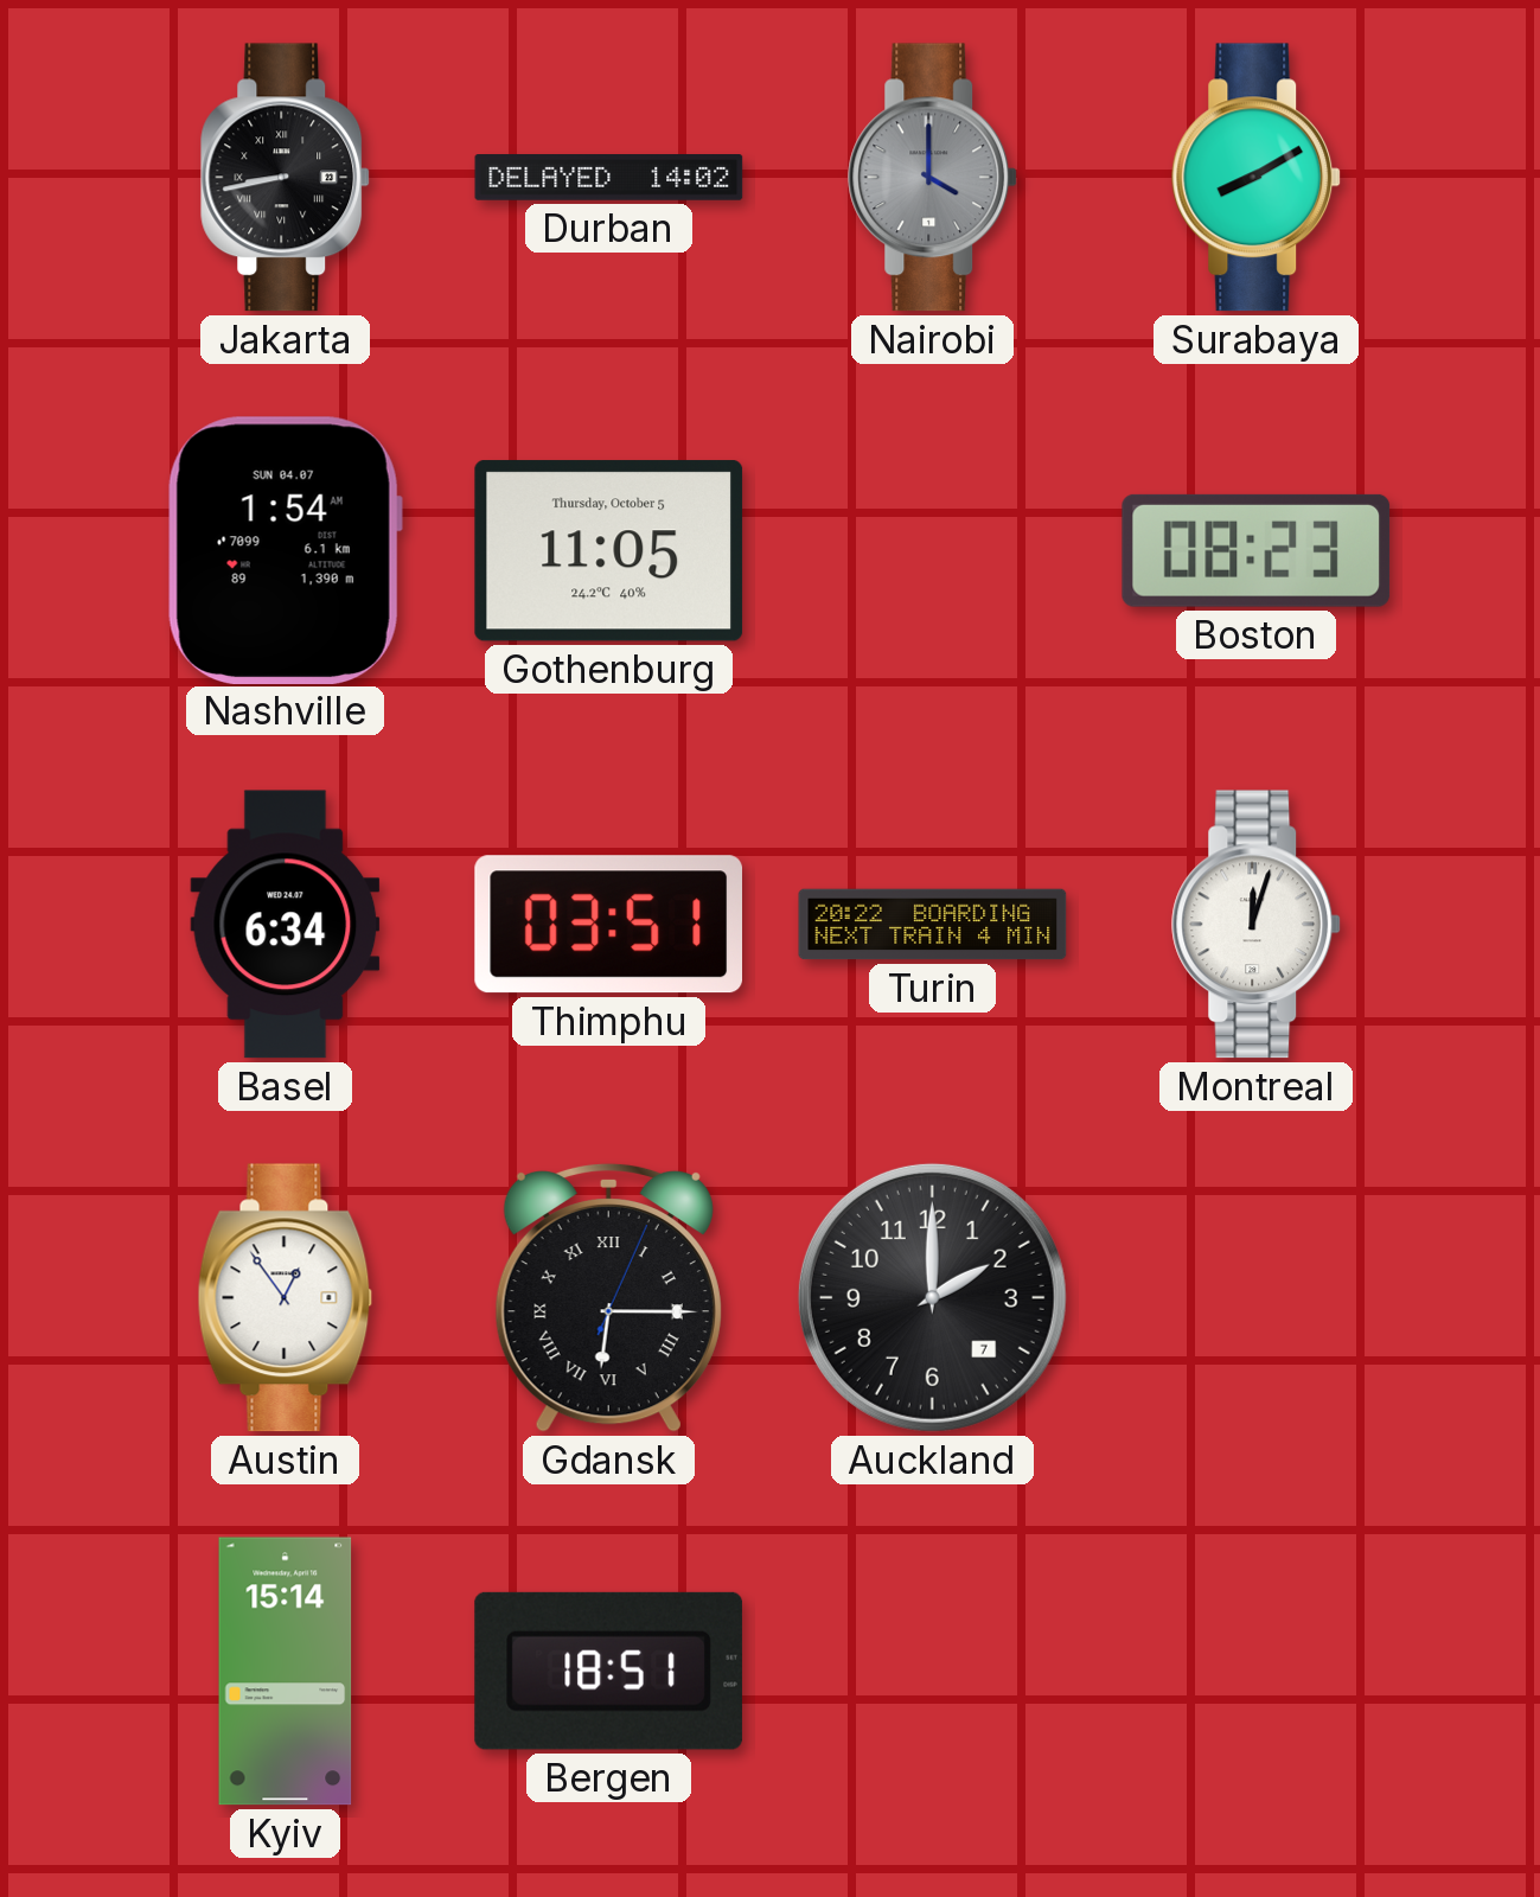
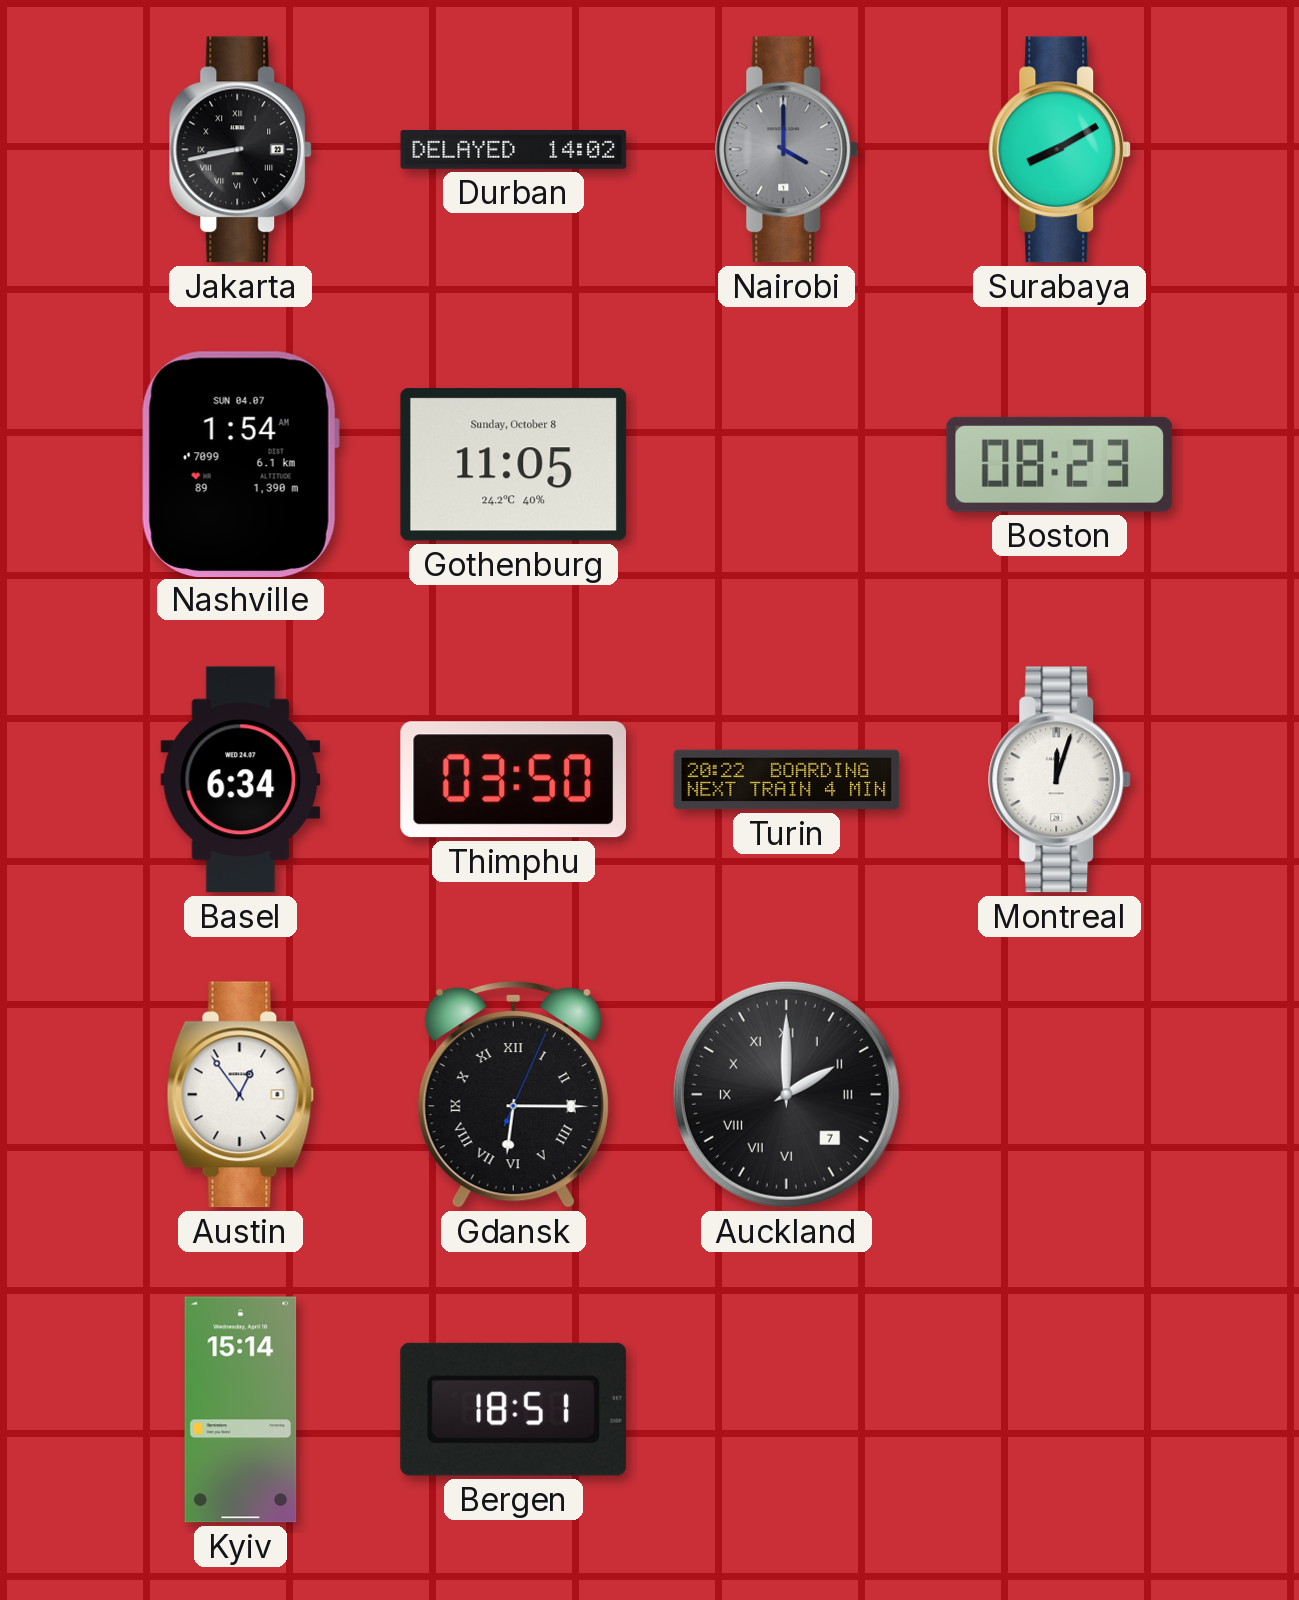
Gothenburg date: Thursday, October 5 -> Sunday, October 8 (514, 465)
Thimphu: 03:51 -> 03:50 (513, 780)
Auckland numerals: Arabic -> Roman (786, 1094)
